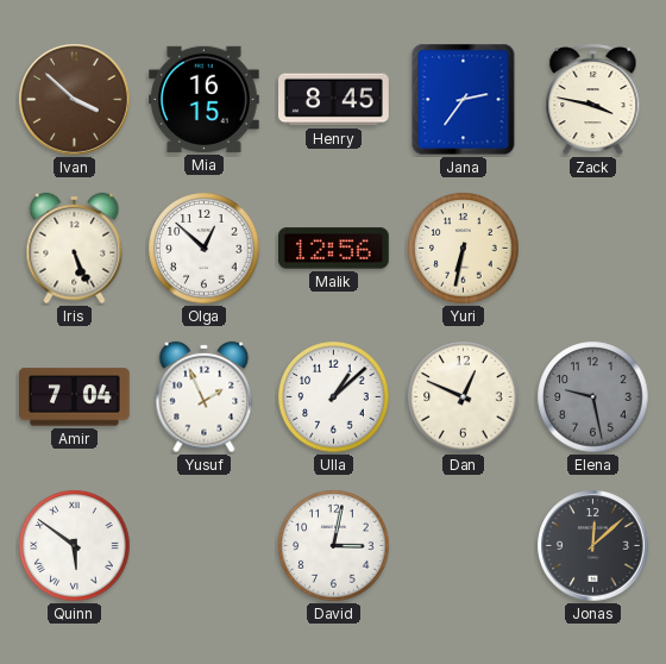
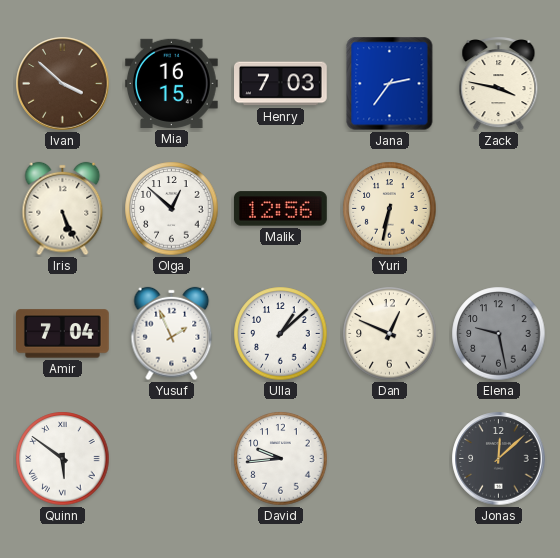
Henry: 8:45 -> 7:03 (281, 84)
David: 3:02 -> 9:44 (281, 459)
